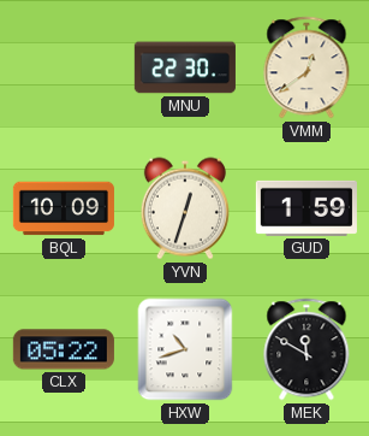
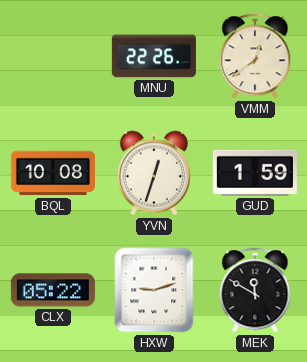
MNU: 22:30 -> 22:26 (154, 56)
BQL: 10:09 -> 10:08 (53, 173)
HXW: 10:42 -> 9:12 (154, 290)
